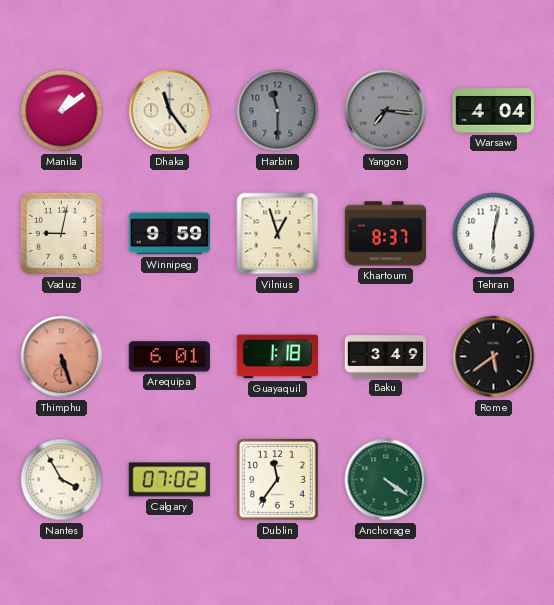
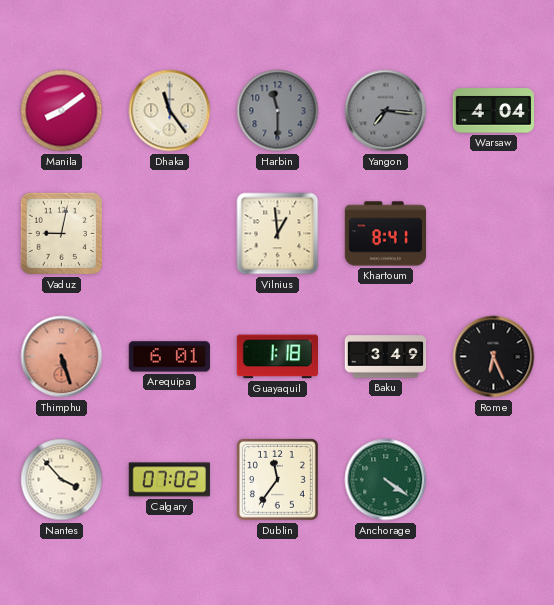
Manila: 1:09 -> 8:09 (62, 111)
Winnipeg: 9:59 -> none (169, 234)
Vilnius: 12:57 -> 12:59 (278, 234)
Khartoum: 8:37 -> 8:41 (385, 234)
Tehran: 6:02 -> none (494, 234)
Rome: 5:39 -> 6:26 (494, 357)
Nantes: 3:55 -> 3:53 (62, 480)
